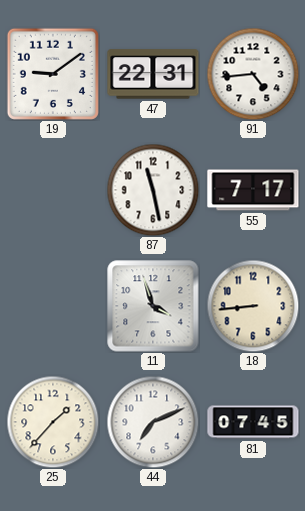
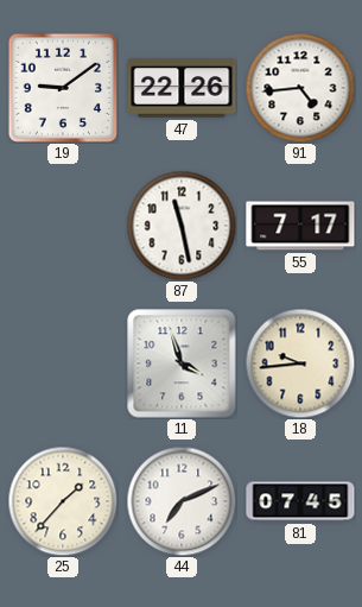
47: 22:31 -> 22:26 (182, 88)
18: 8:44 -> 9:44 (300, 363)
